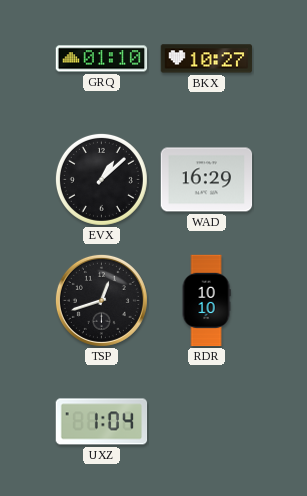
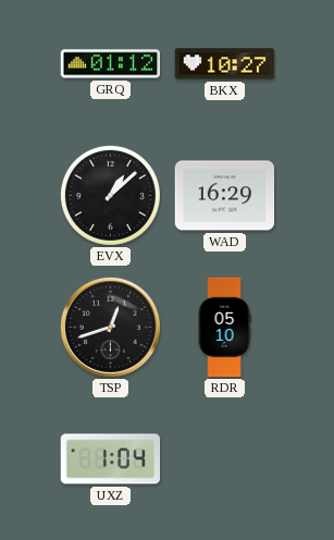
GRQ: 01:10 -> 01:12 (111, 64)
RDR: 10:10 -> 05:10 (224, 328)
